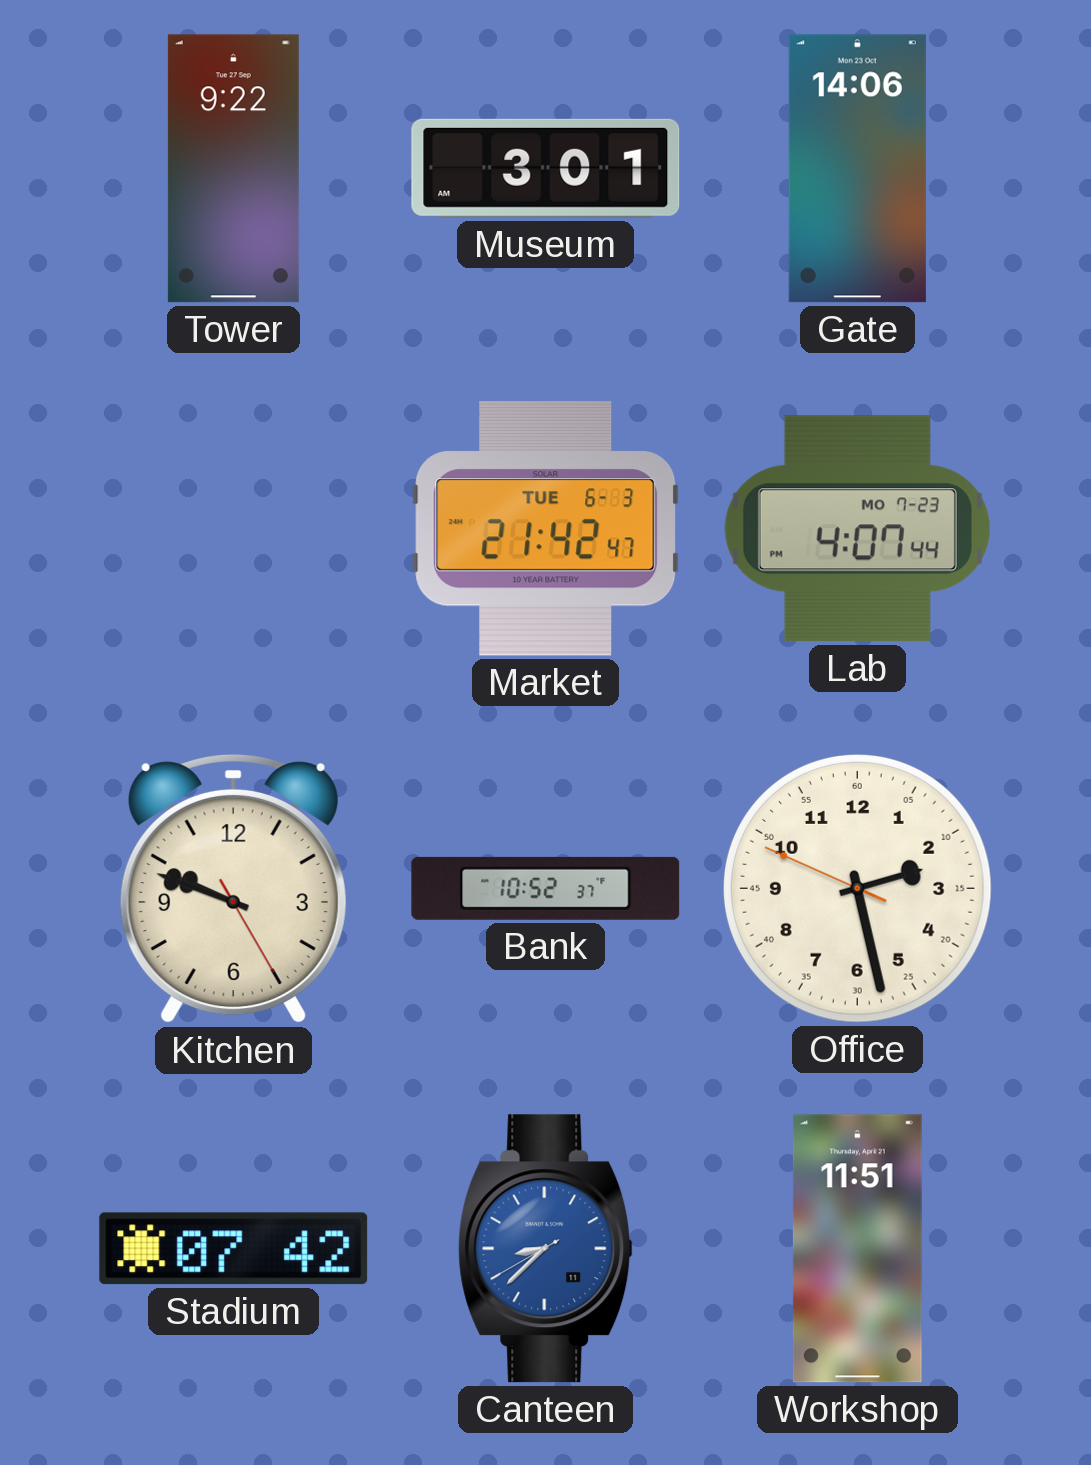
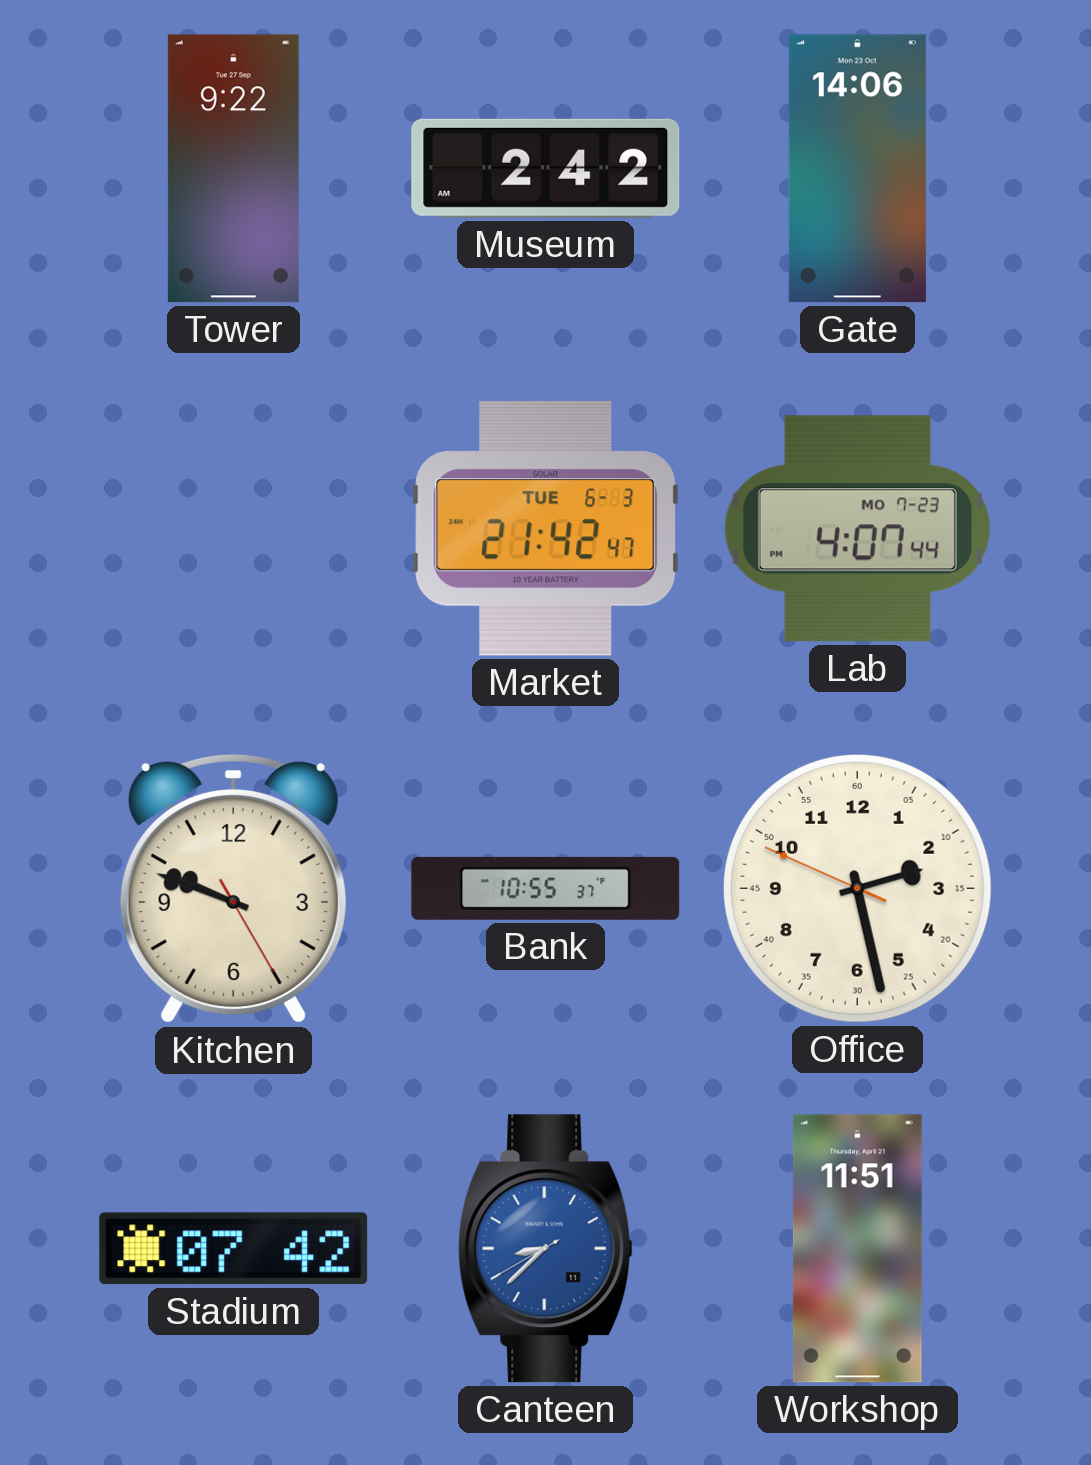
Museum: 3:01 -> 2:42 (546, 168)
Bank: 10:52 -> 10:55 (546, 888)
